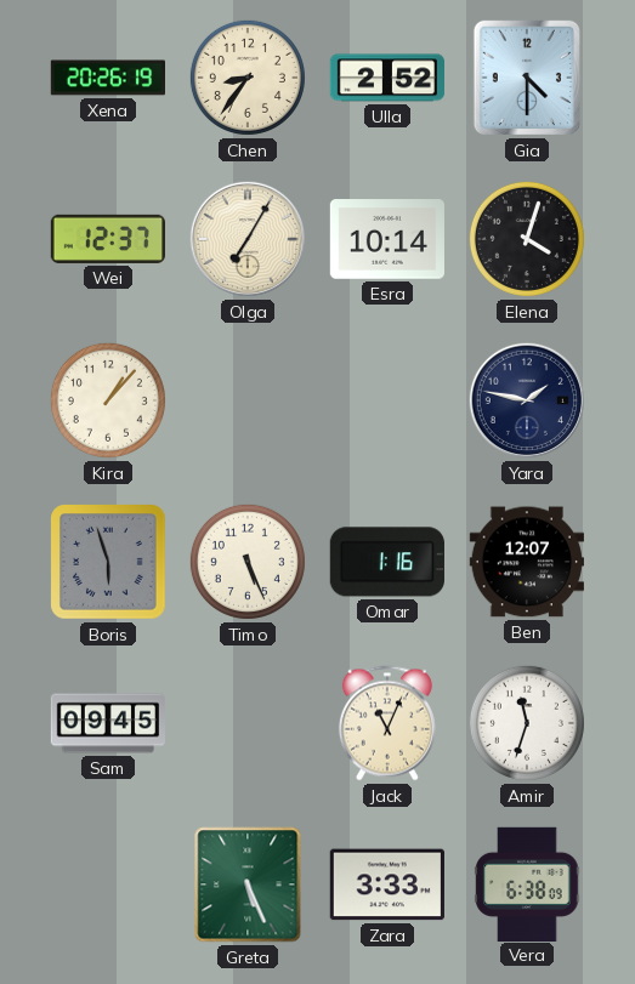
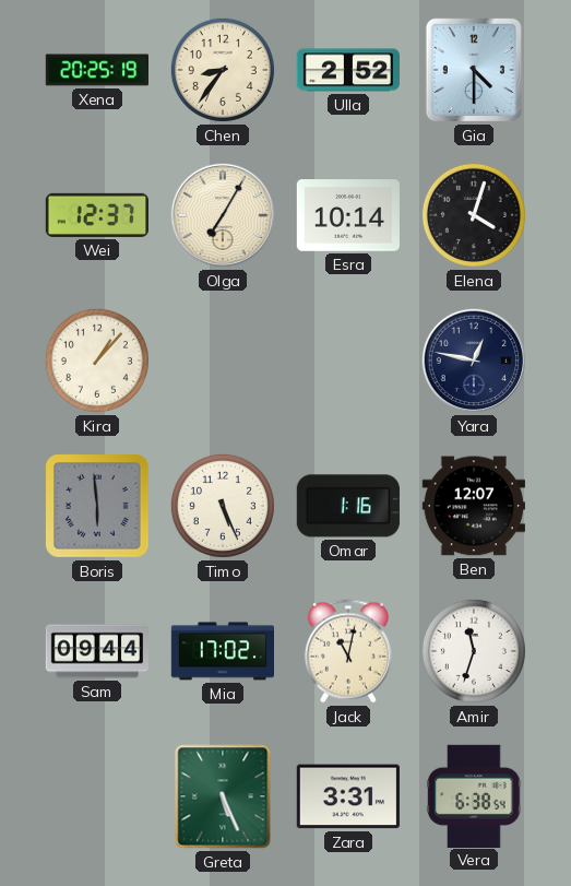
Xena: 20:26 -> 20:25 (96, 70)
Yara: 1:47 -> 12:47 (473, 361)
Boris: 5:57 -> 5:59 (98, 507)
Sam: 09:45 -> 09:44 (96, 651)
Mia: none -> 17:02 (222, 651)
Jack: 11:04 -> 11:02 (348, 651)
Zara: 3:33 -> 3:31 (348, 796)
Vera: 6:38:09 -> 6:38:54 (474, 795)
